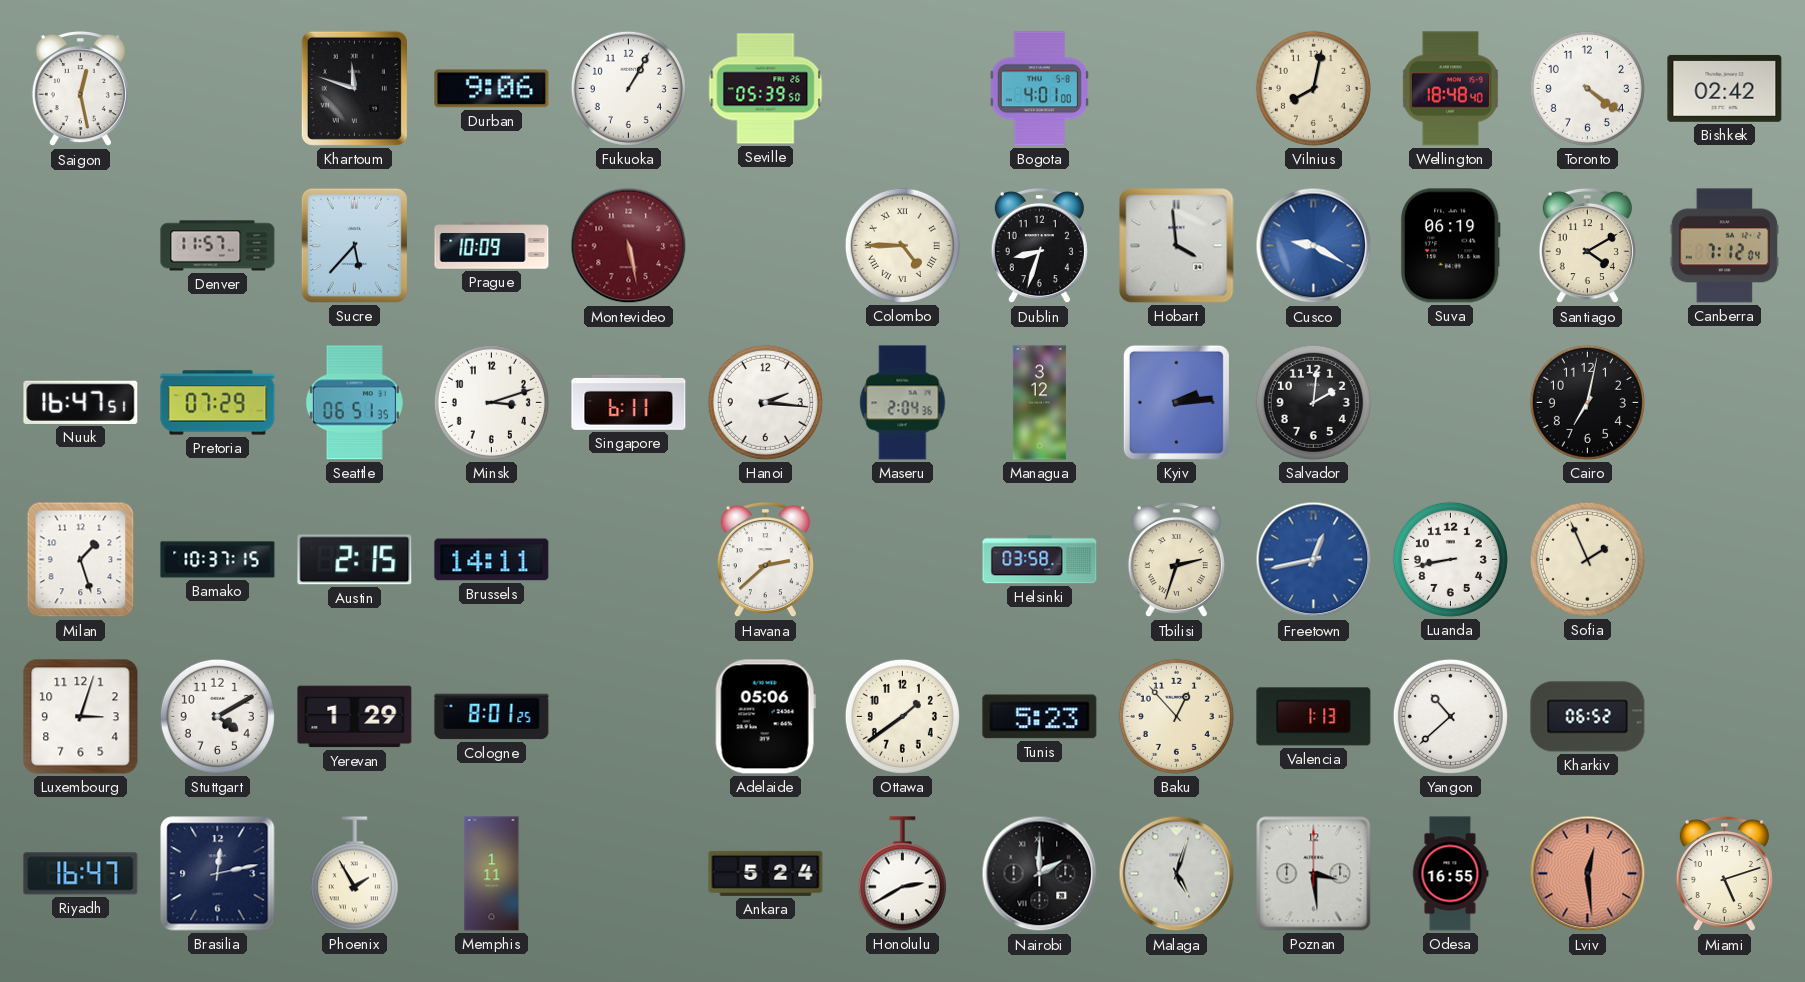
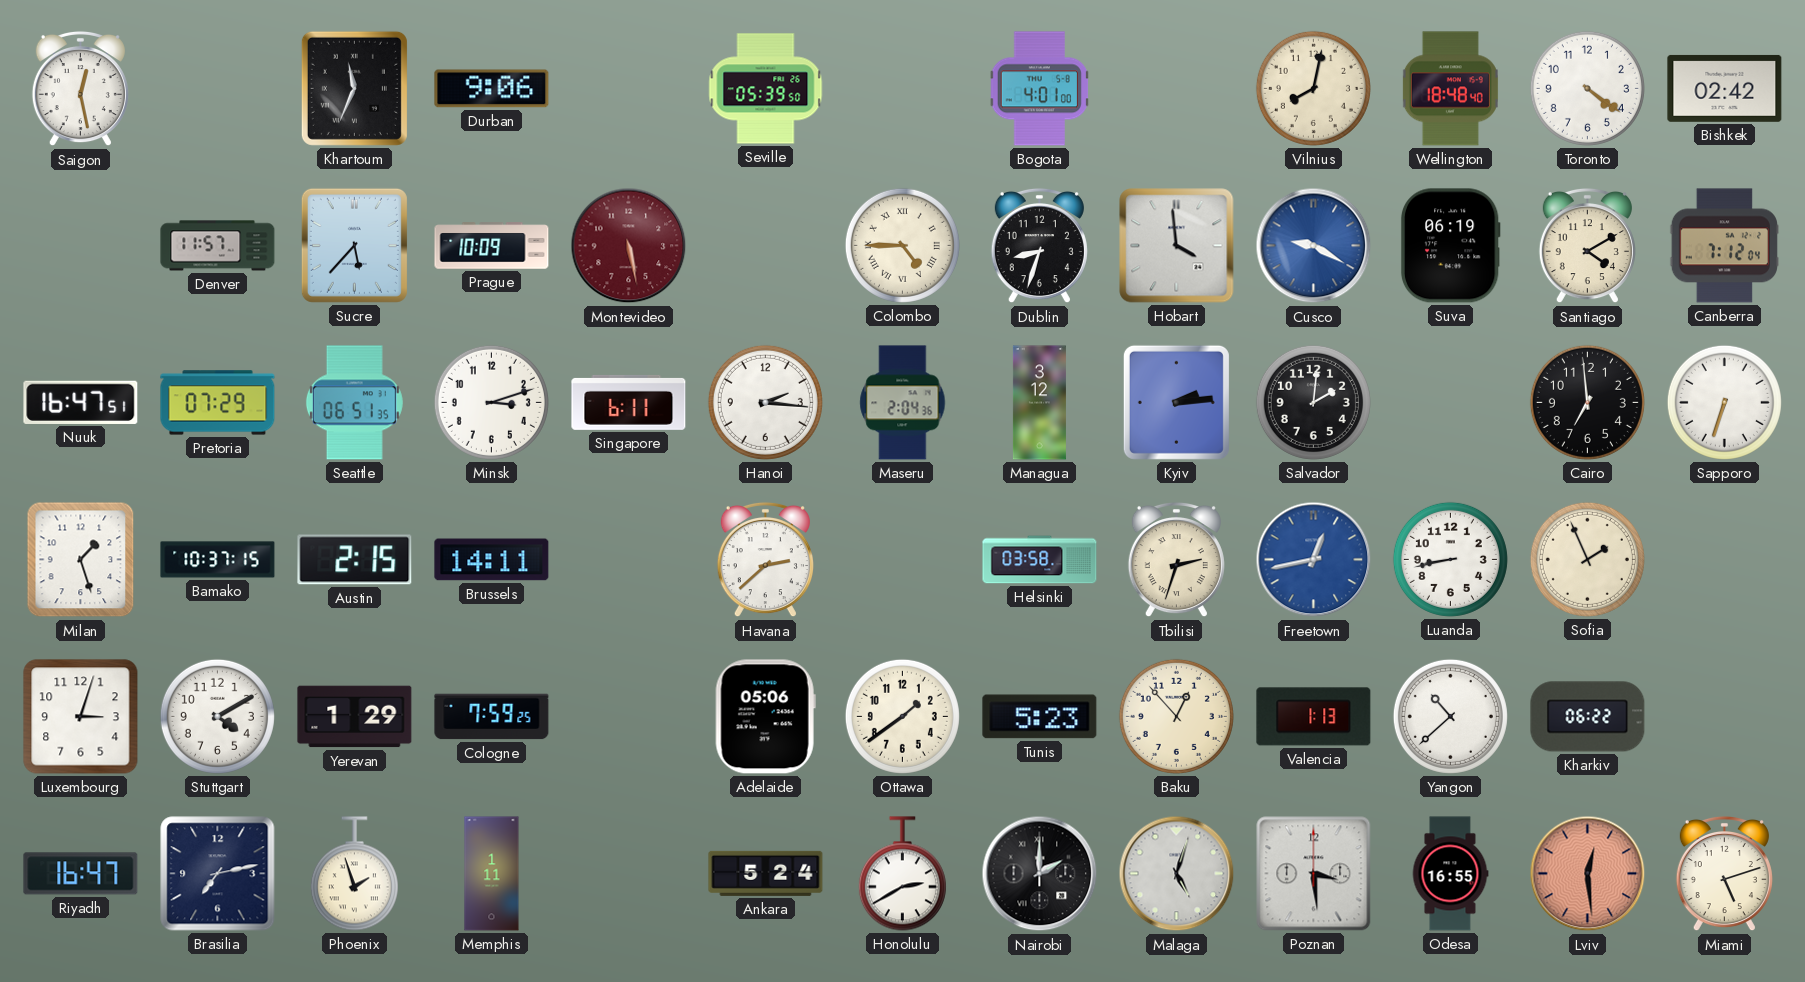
Khartoum: 11:48 -> 11:34 (354, 88)
Fukuoka: 1:05 -> none (628, 88)
Cairo: 7:02 -> 6:59 (1587, 402)
Sapporo: none -> 6:33 (1724, 402)
Cologne: 8:01 -> 7:59 (492, 717)
Kharkiv: 06:52 -> 06:22 (1588, 717)
Brasilia: 12:13 -> 7:13 (218, 874)
Phoenix: 1:55 -> 1:57 (354, 874)
